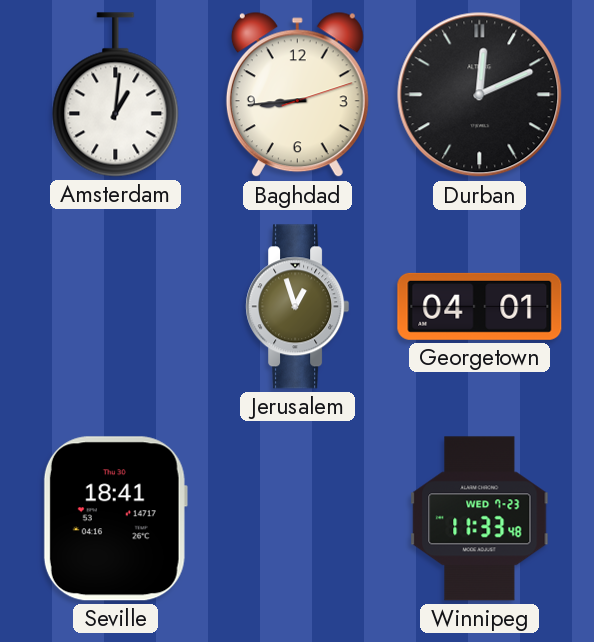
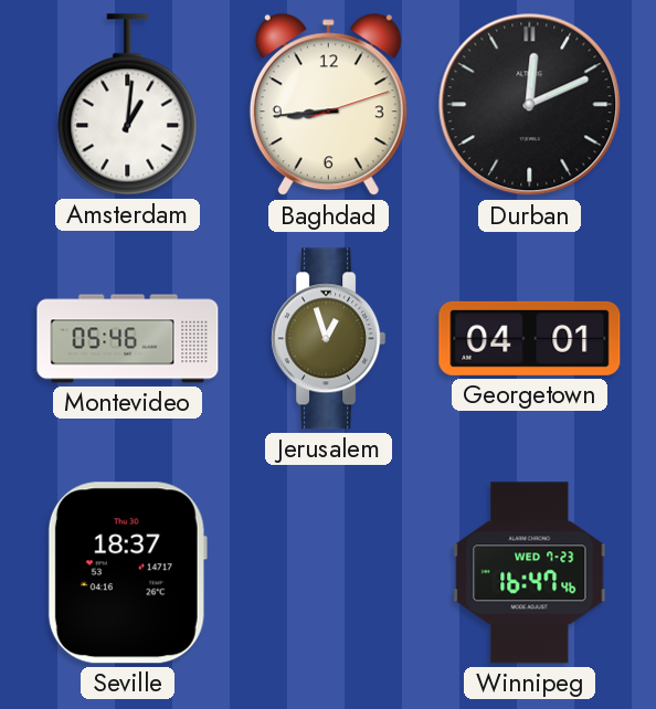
Montevideo: none -> 05:46 (128, 339)
Seville: 18:41 -> 18:37 (127, 573)
Winnipeg: 11:33 -> 16:47 (530, 573)
